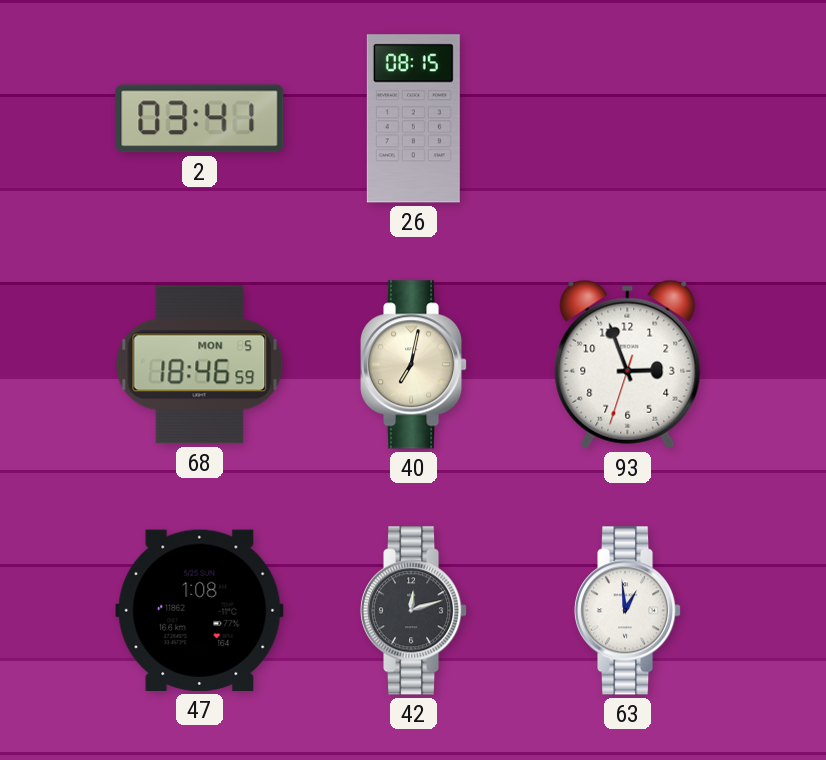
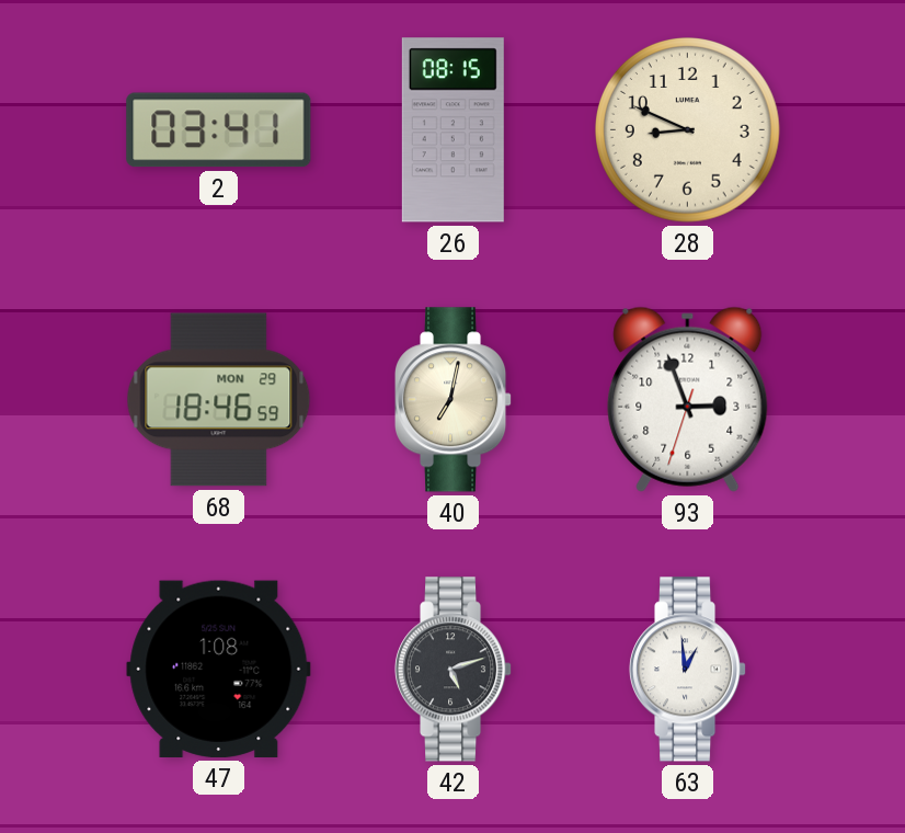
28: none -> 8:49 (688, 130)
68 date: MON 5 -> MON 29 (219, 400)
42: 12:12 -> 5:12 (454, 670)
